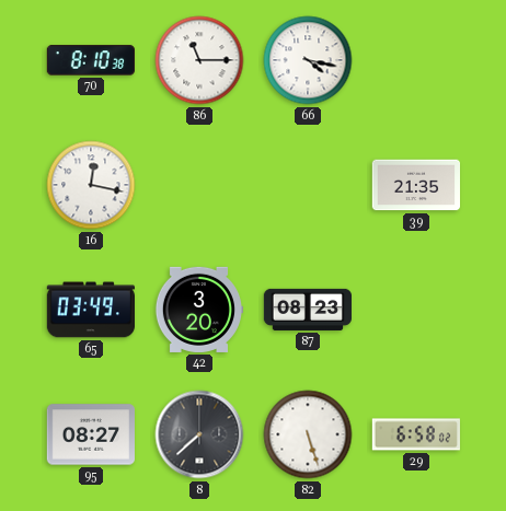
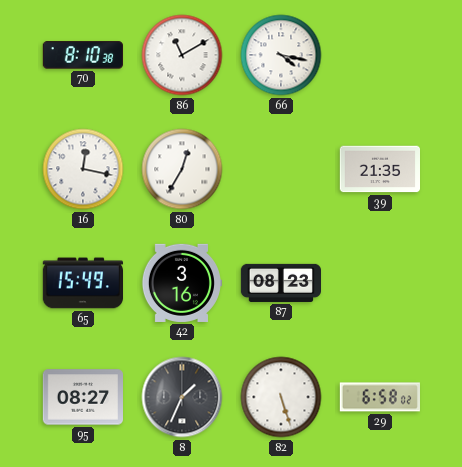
86: 11:15 -> 11:10 (182, 55)
80: none -> 12:35 (182, 169)
65: 03:49 -> 15:49 (82, 283)
42: 3:20 -> 3:16 (181, 283)
8: 7:38 -> 1:34 (182, 397)
